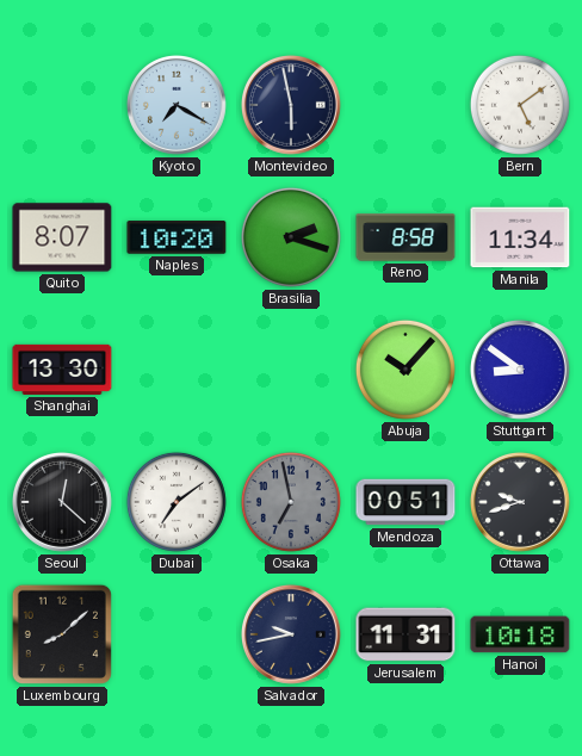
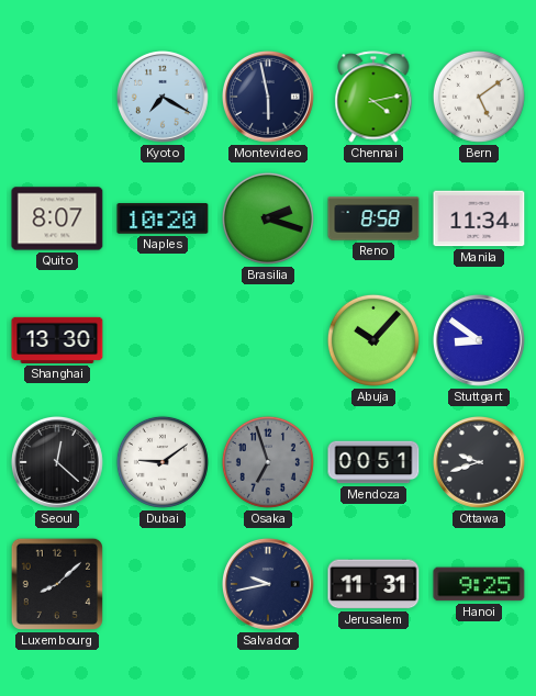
Chennai: none -> 4:13 (373, 97)
Dubai: 7:09 -> 9:09 (163, 462)
Osaka: 6:58 -> 6:57 (268, 462)
Hanoi: 10:18 -> 9:25 (479, 584)
